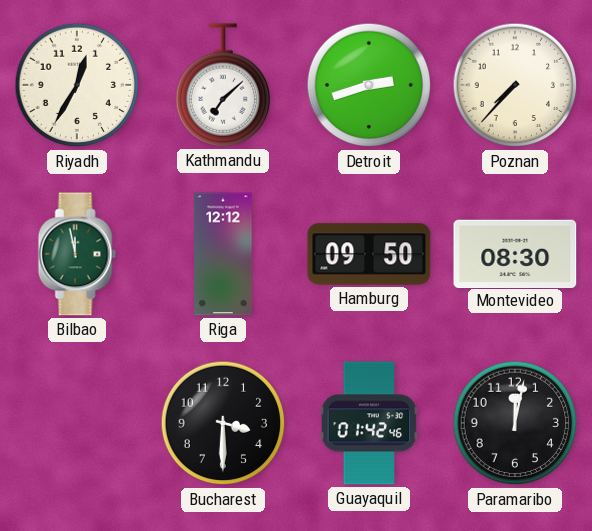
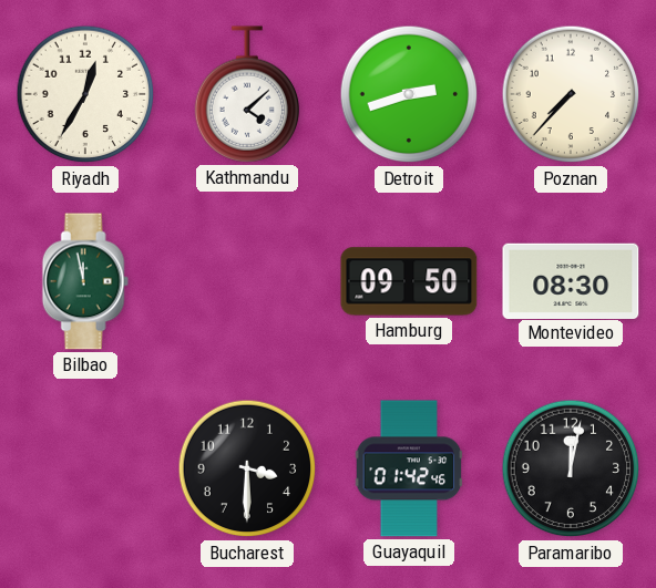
Kathmandu: 7:08 -> 4:08 (246, 94)
Riga: 12:12 -> none (223, 254)
